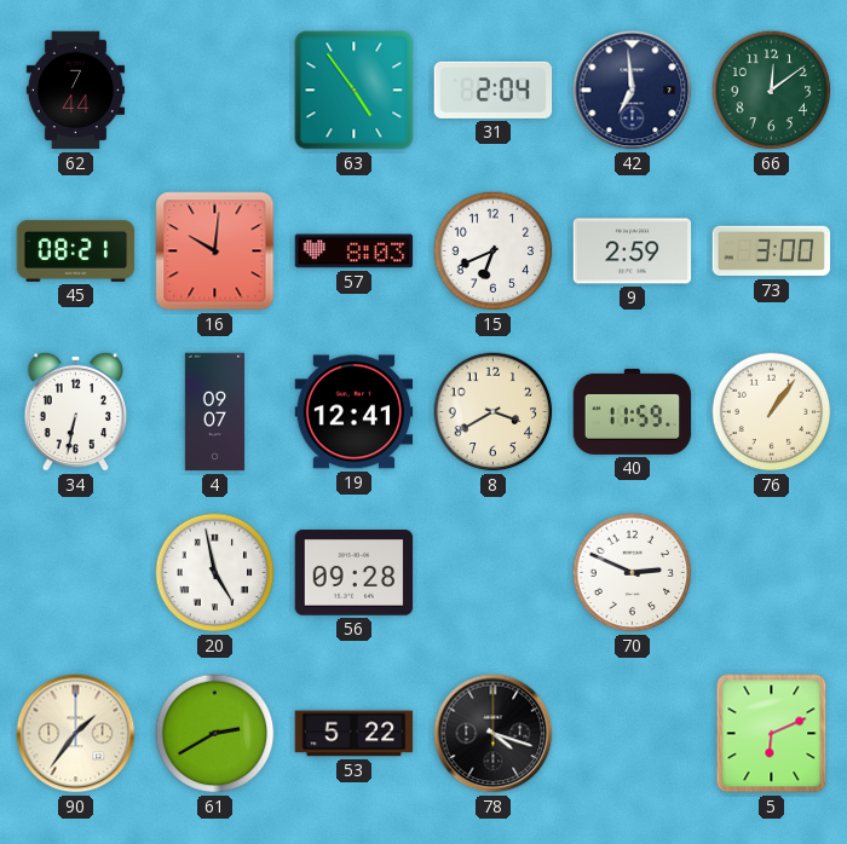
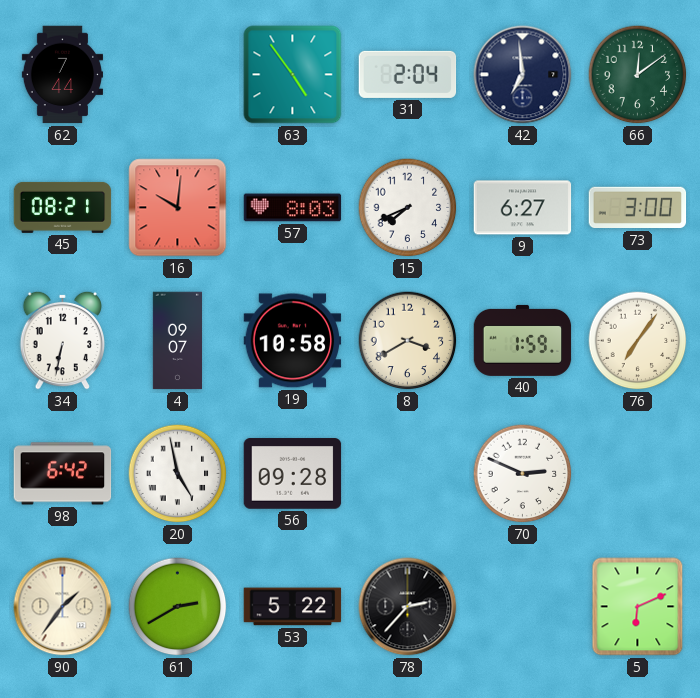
15: 6:41 -> 7:41 (408, 208)
9: 2:59 -> 6:27 (523, 208)
19: 12:41 -> 10:58 (293, 341)
40: 11:59 -> 1:59 (523, 340)
76: 1:06 -> 7:06 (638, 341)
98: none -> 6:42 (63, 474)
78: 4:18 -> 2:37 (408, 607)
